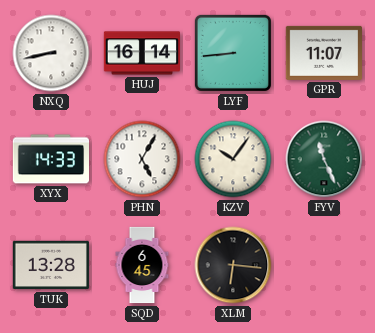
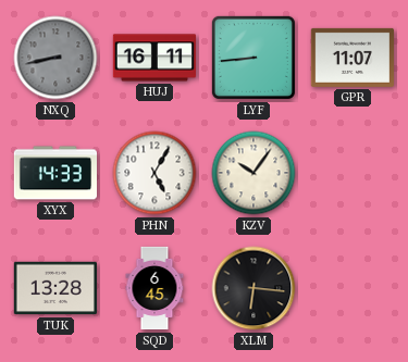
NXQ dial: white -> grey (55, 58)
HUJ: 16:14 -> 16:11 (153, 58)
FYV: 11:26 -> none (324, 159)
